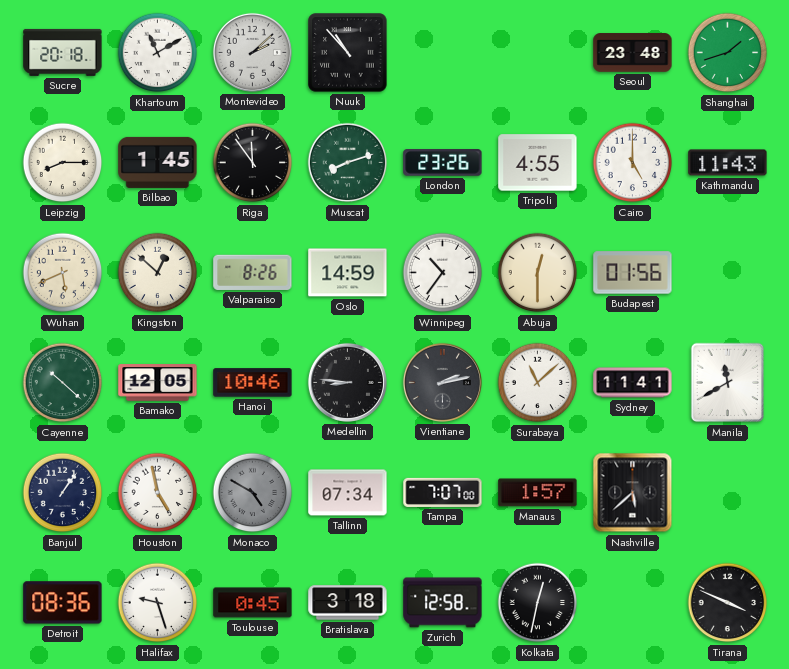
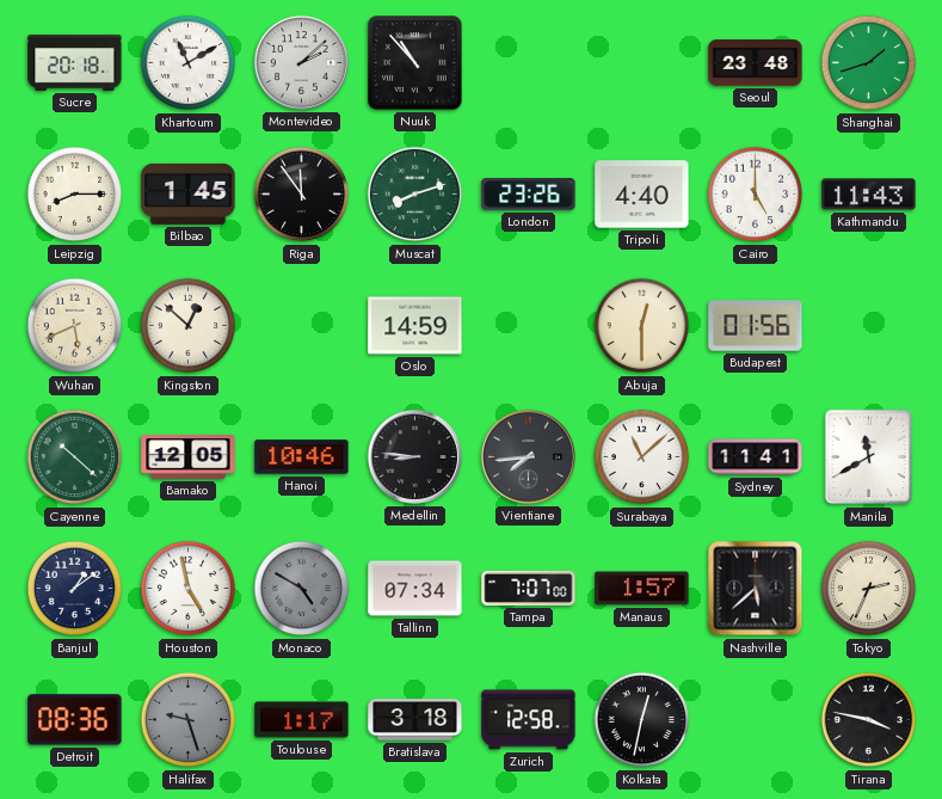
Tripoli: 4:55 -> 4:40 (642, 195)
Valparaiso: 8:26 -> none (253, 272)
Winnipeg: 10:36 -> none (443, 273)
Vientiane: 2:13 -> 7:44 (528, 456)
Banjul: 1:06 -> 1:09 (75, 589)
Tokyo: none -> 2:34 (869, 589)
Halifax dial: white -> grey (189, 720)
Toulouse: 0:45 -> 1:17 (302, 720)
Tirana: 3:49 -> 3:47 (869, 720)
